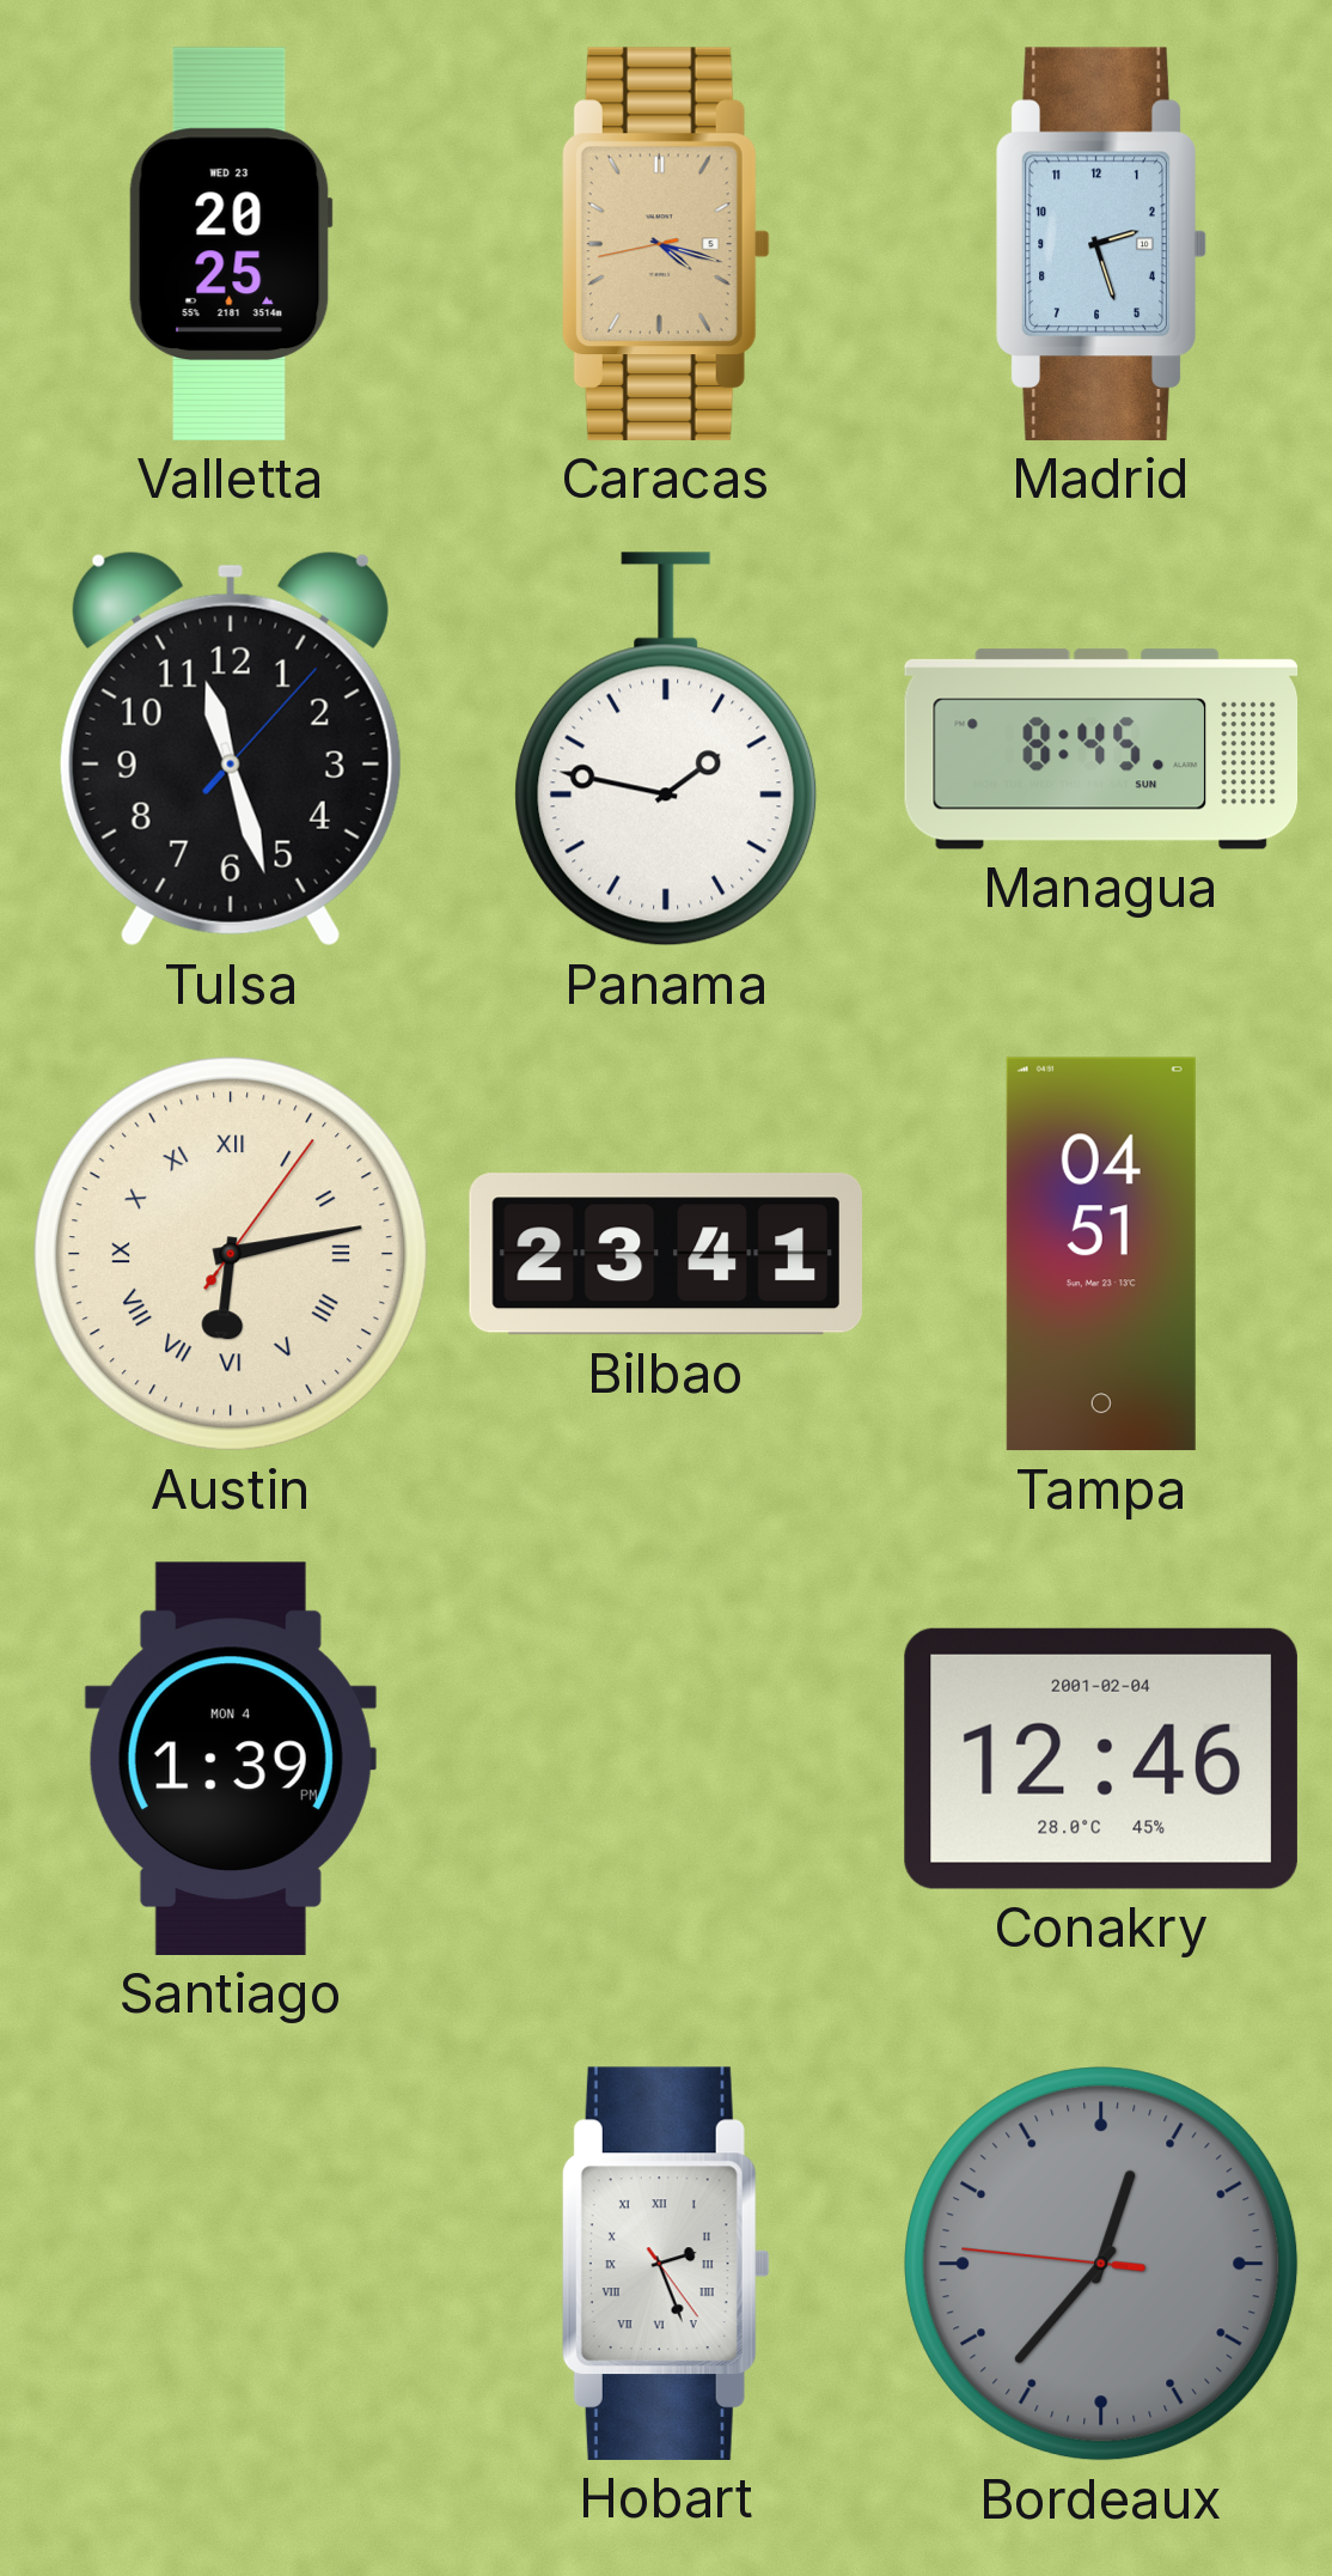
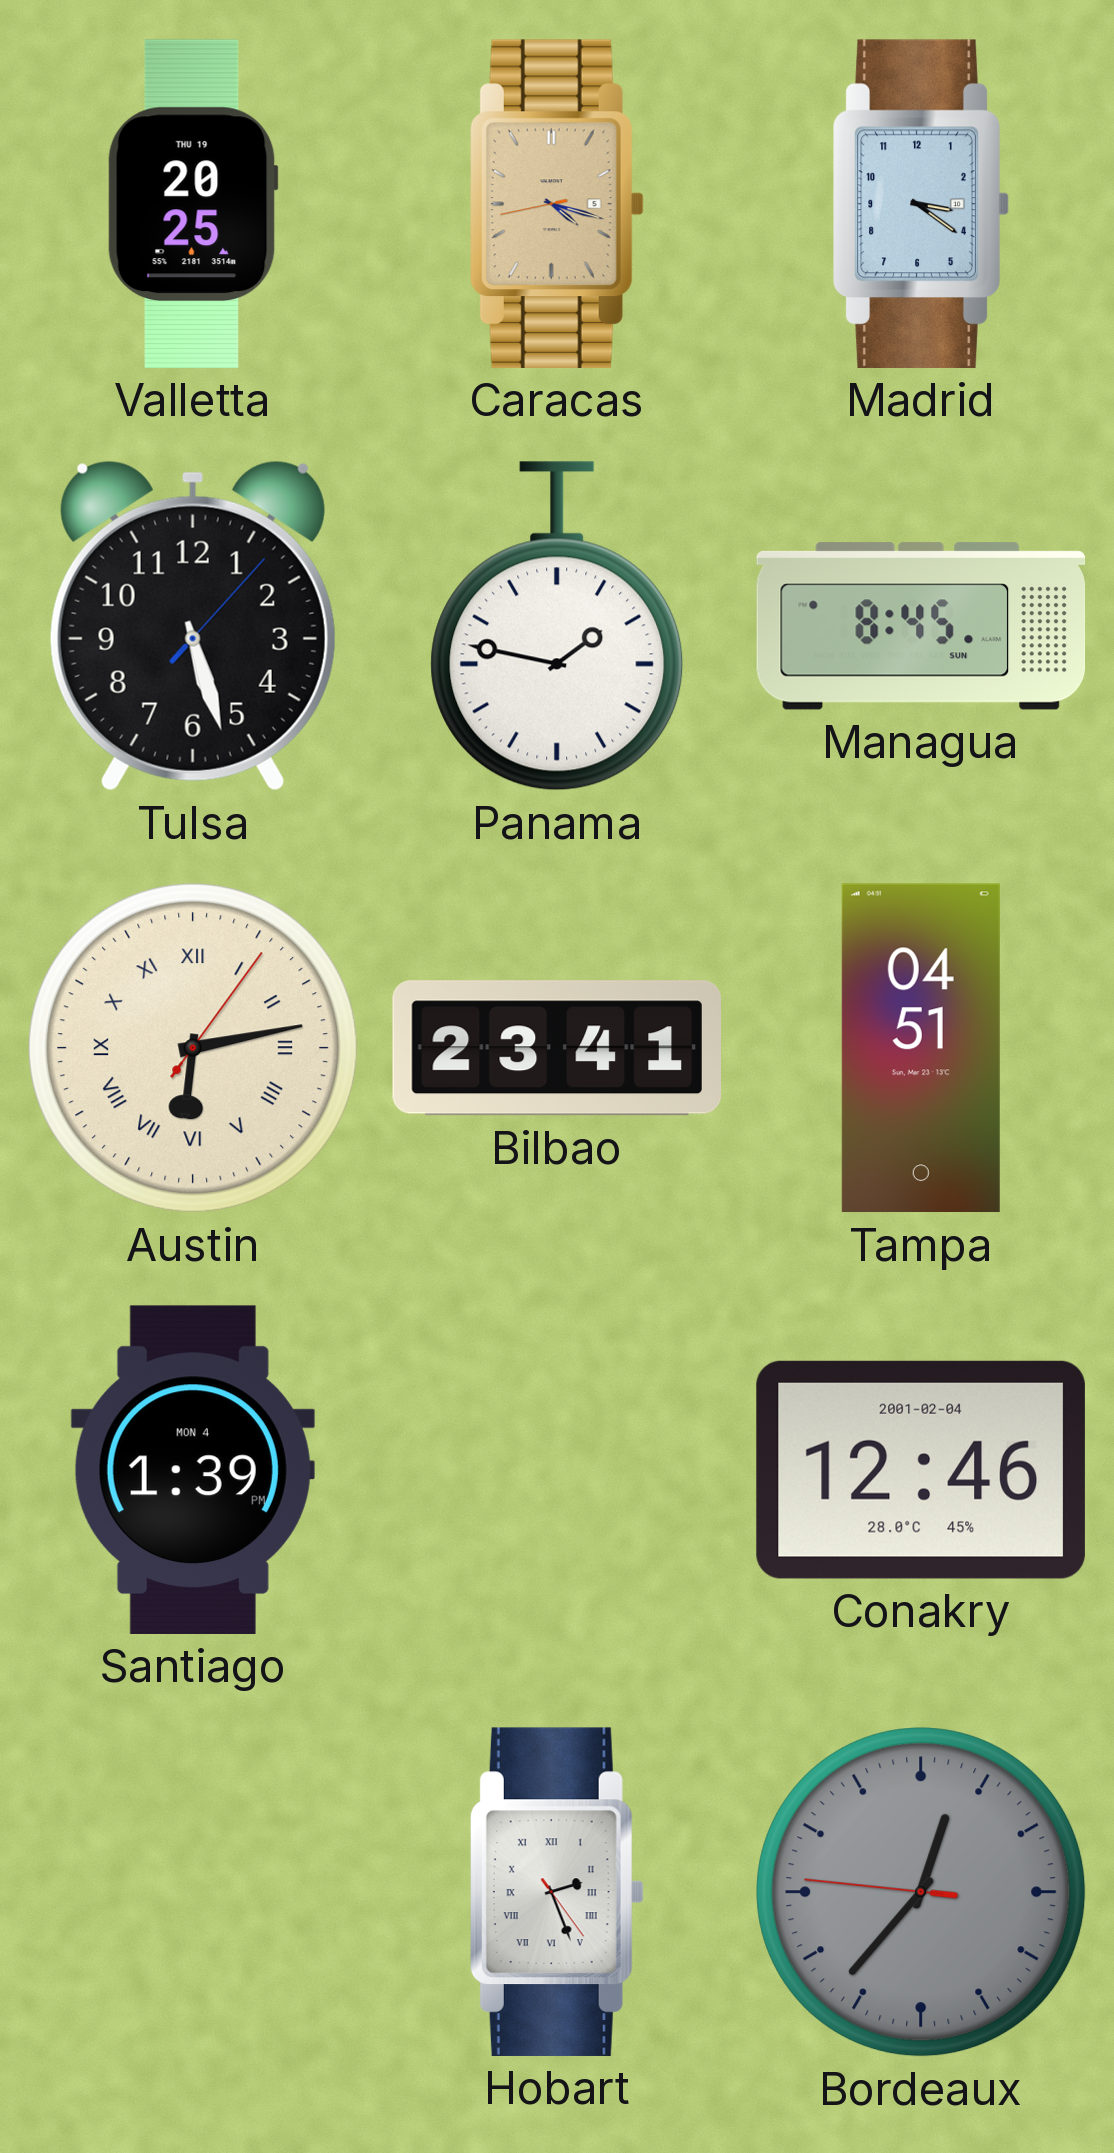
Valletta date: WED 23 -> THU 19 (193, 204)
Madrid: 2:27 -> 3:21 (921, 204)
Tulsa: 11:27 -> 5:27 (193, 626)
